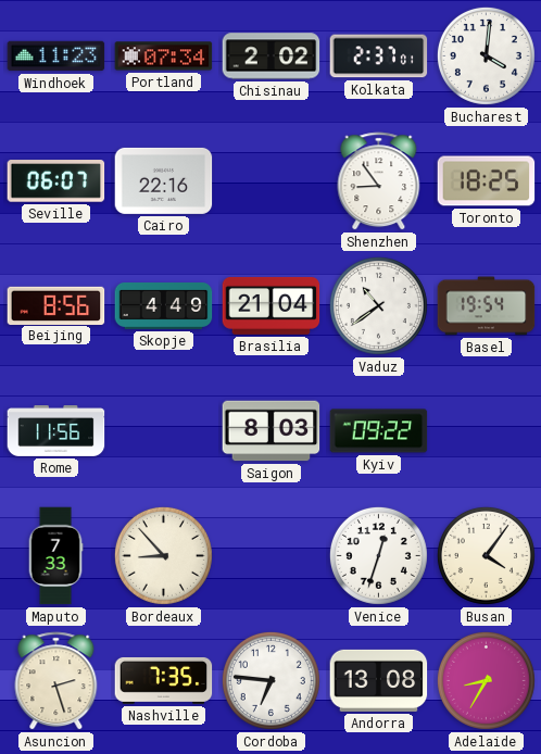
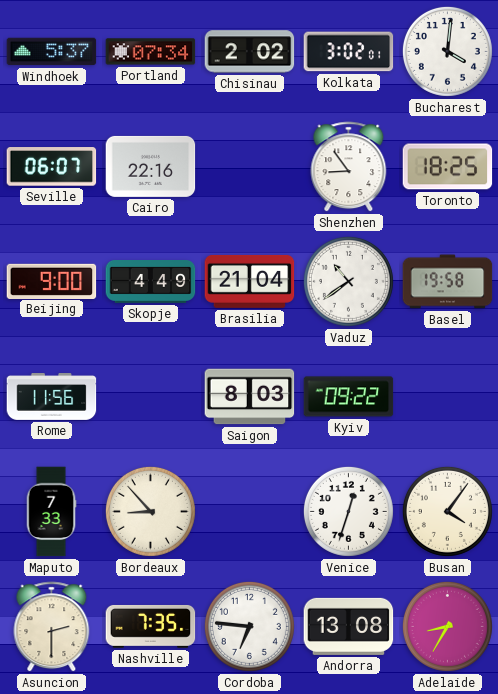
Windhoek: 11:23 -> 5:37 (52, 52)
Kolkata: 2:37 -> 3:02 (349, 52)
Beijing: 8:56 -> 9:00 (52, 281)
Basel: 19:54 -> 19:58 (448, 282)
Asuncion: 2:27 -> 2:30 (52, 627)
